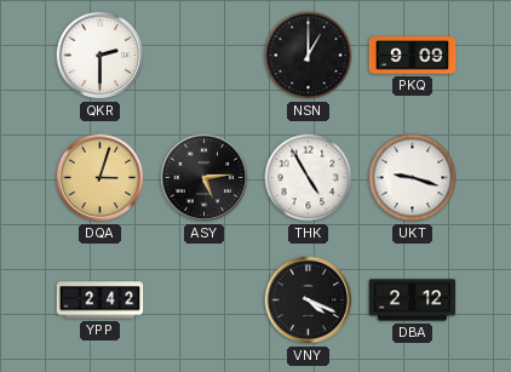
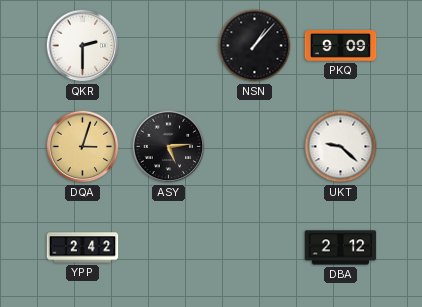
NSN: 1:00 -> 1:07 (255, 46)
THK: 4:55 -> none (309, 178)
UKT: 9:18 -> 9:22 (341, 147)
VNY: 4:19 -> none (309, 301)
